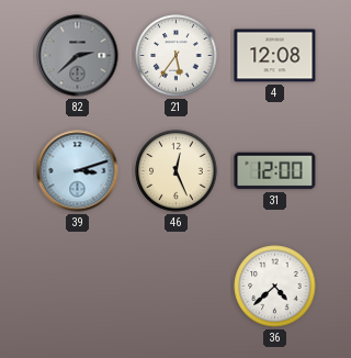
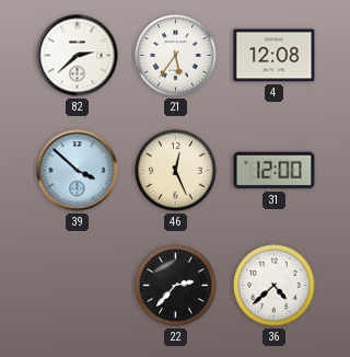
82 dial: grey -> white (78, 56)
39: 3:12 -> 3:52 (78, 171)
22: none -> 2:37 (176, 286)
